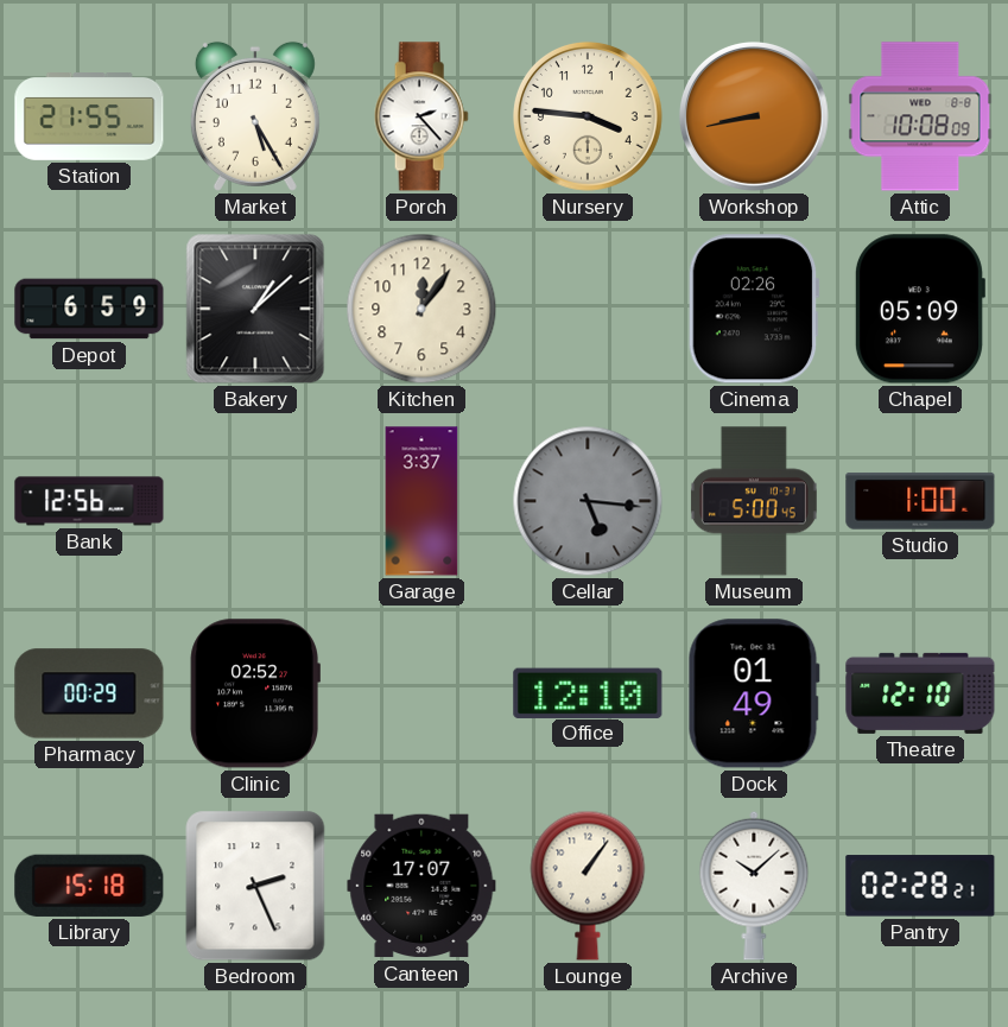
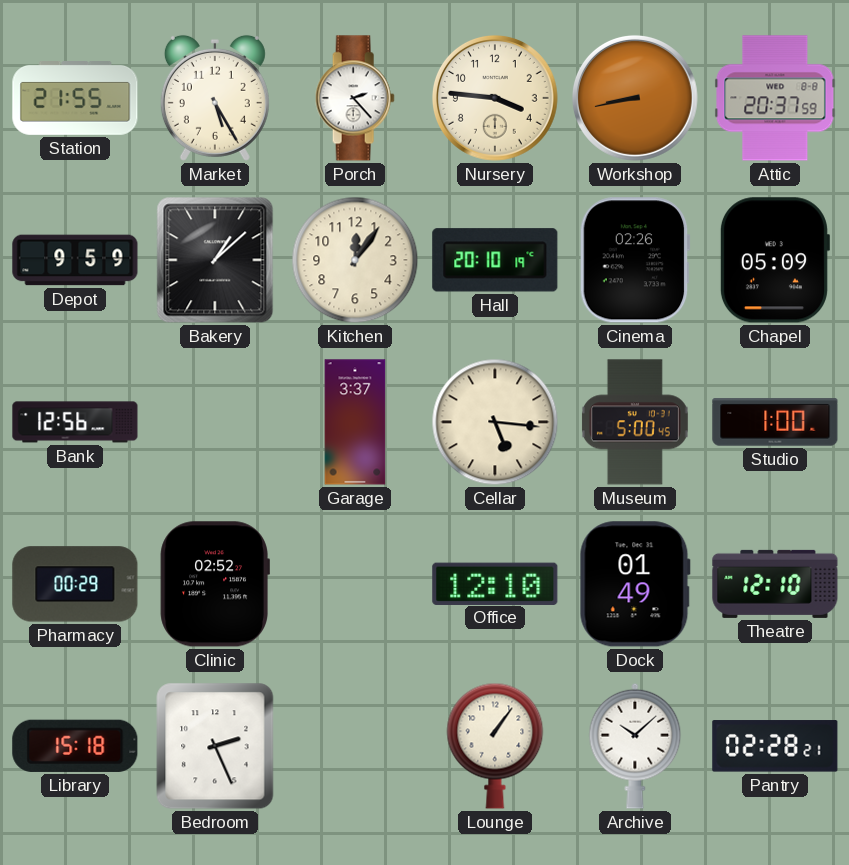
Attic: 10:08 -> 20:37 (775, 98)
Depot: 6:59 -> 9:59 (75, 260)
Hall: none -> 20:10 (495, 260)
Cellar dial: grey -> cream (495, 422)
Canteen: 17:07 -> none (421, 886)
